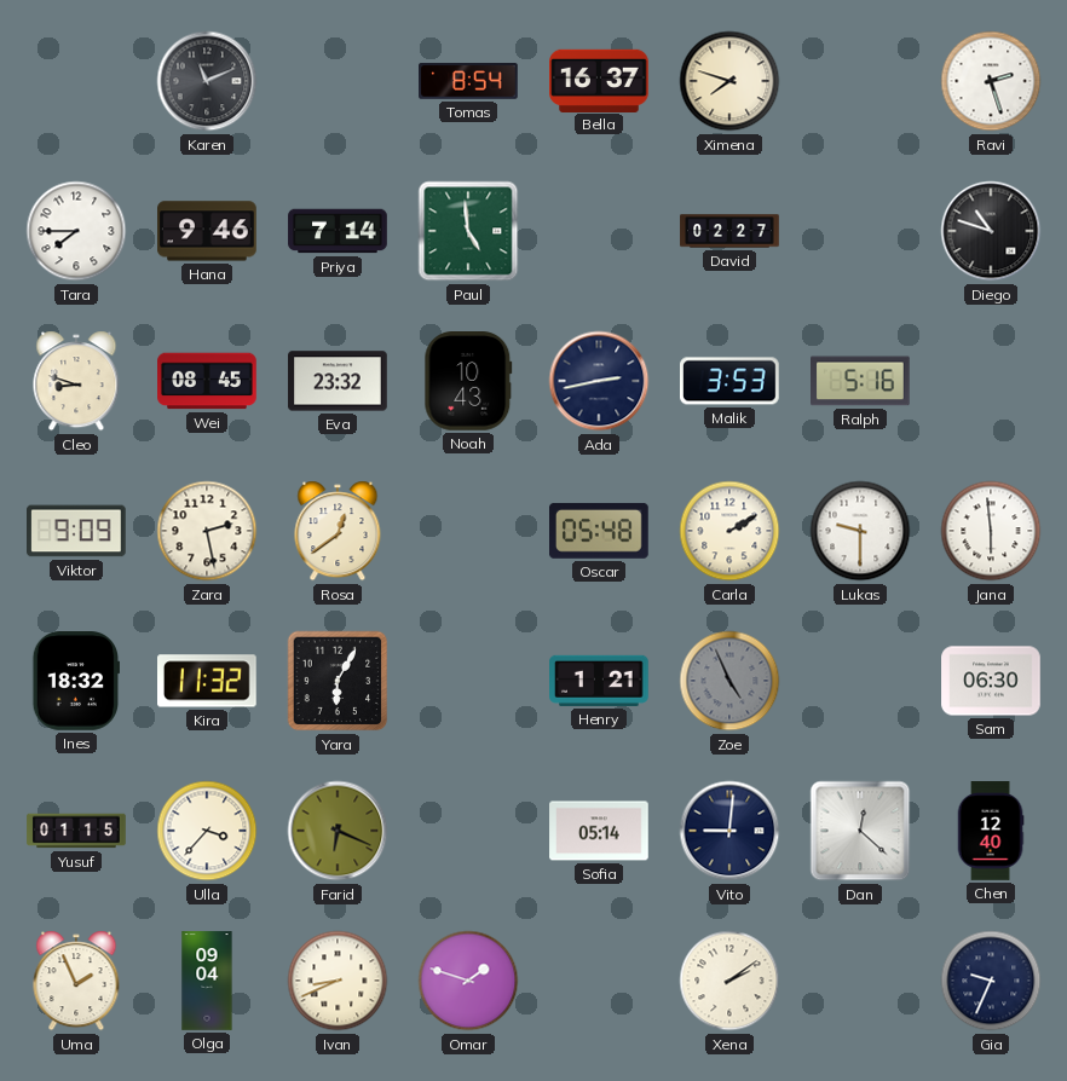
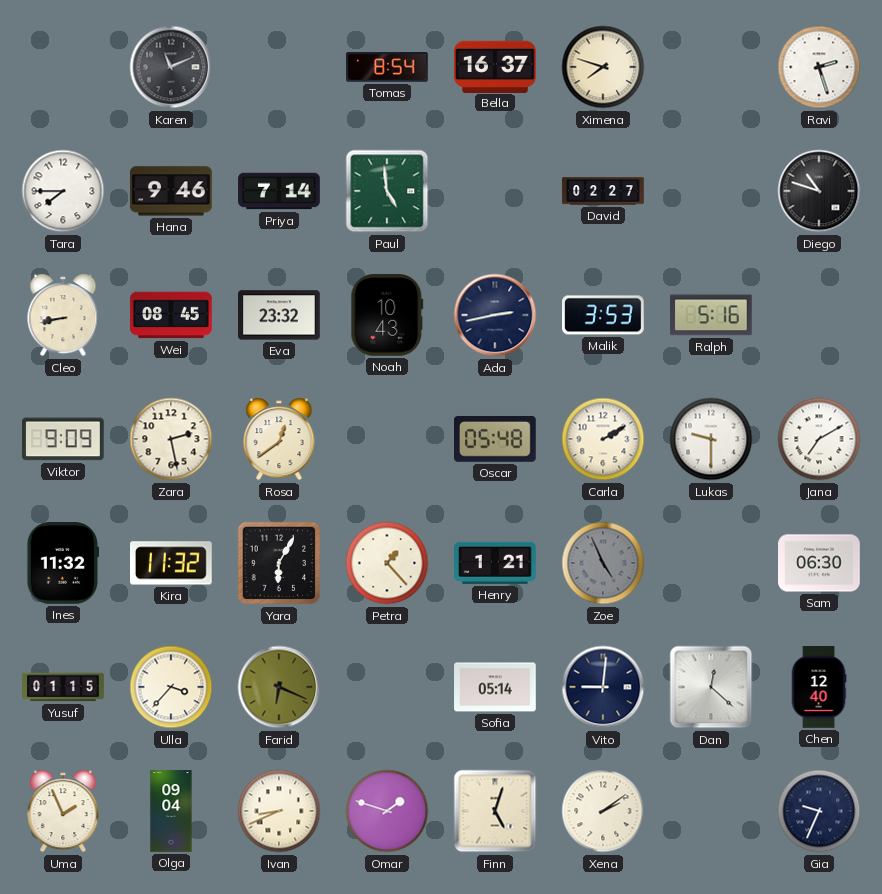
Cleo: 8:48 -> 8:43 (63, 315)
Jana: 5:59 -> 7:10 (819, 439)
Ines: 18:32 -> 11:32 (63, 563)
Petra: none -> 1:23 (387, 563)
Finn: none -> 5:03 (495, 811)
